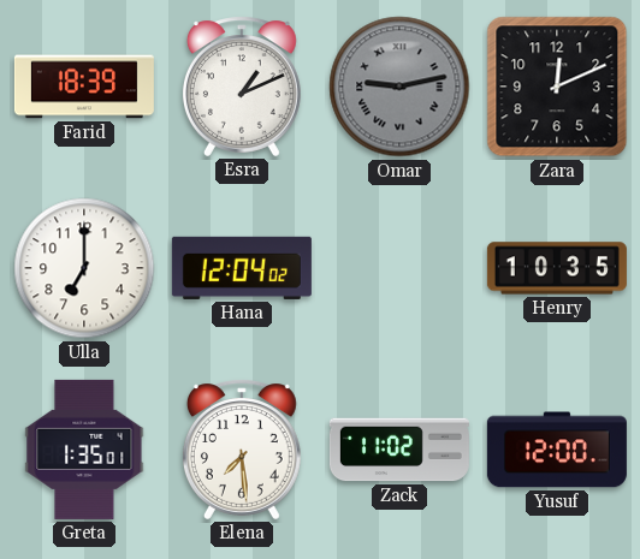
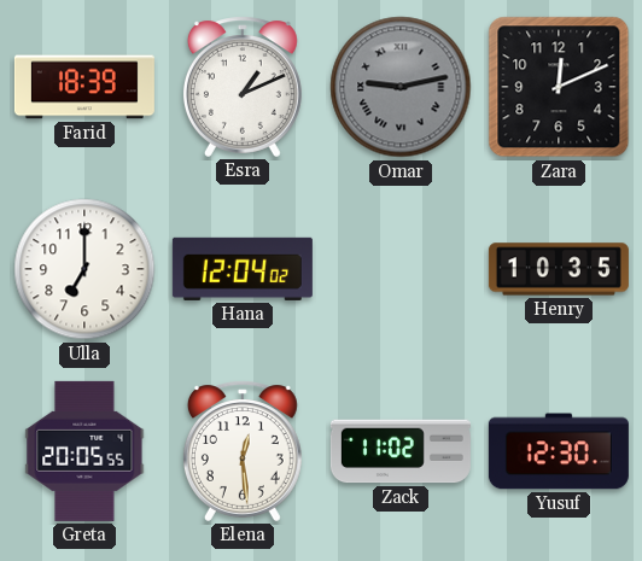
Greta: 1:35 -> 20:05 (84, 451)
Elena: 7:29 -> 12:29 (243, 451)
Yusuf: 12:00 -> 12:30 (559, 451)
